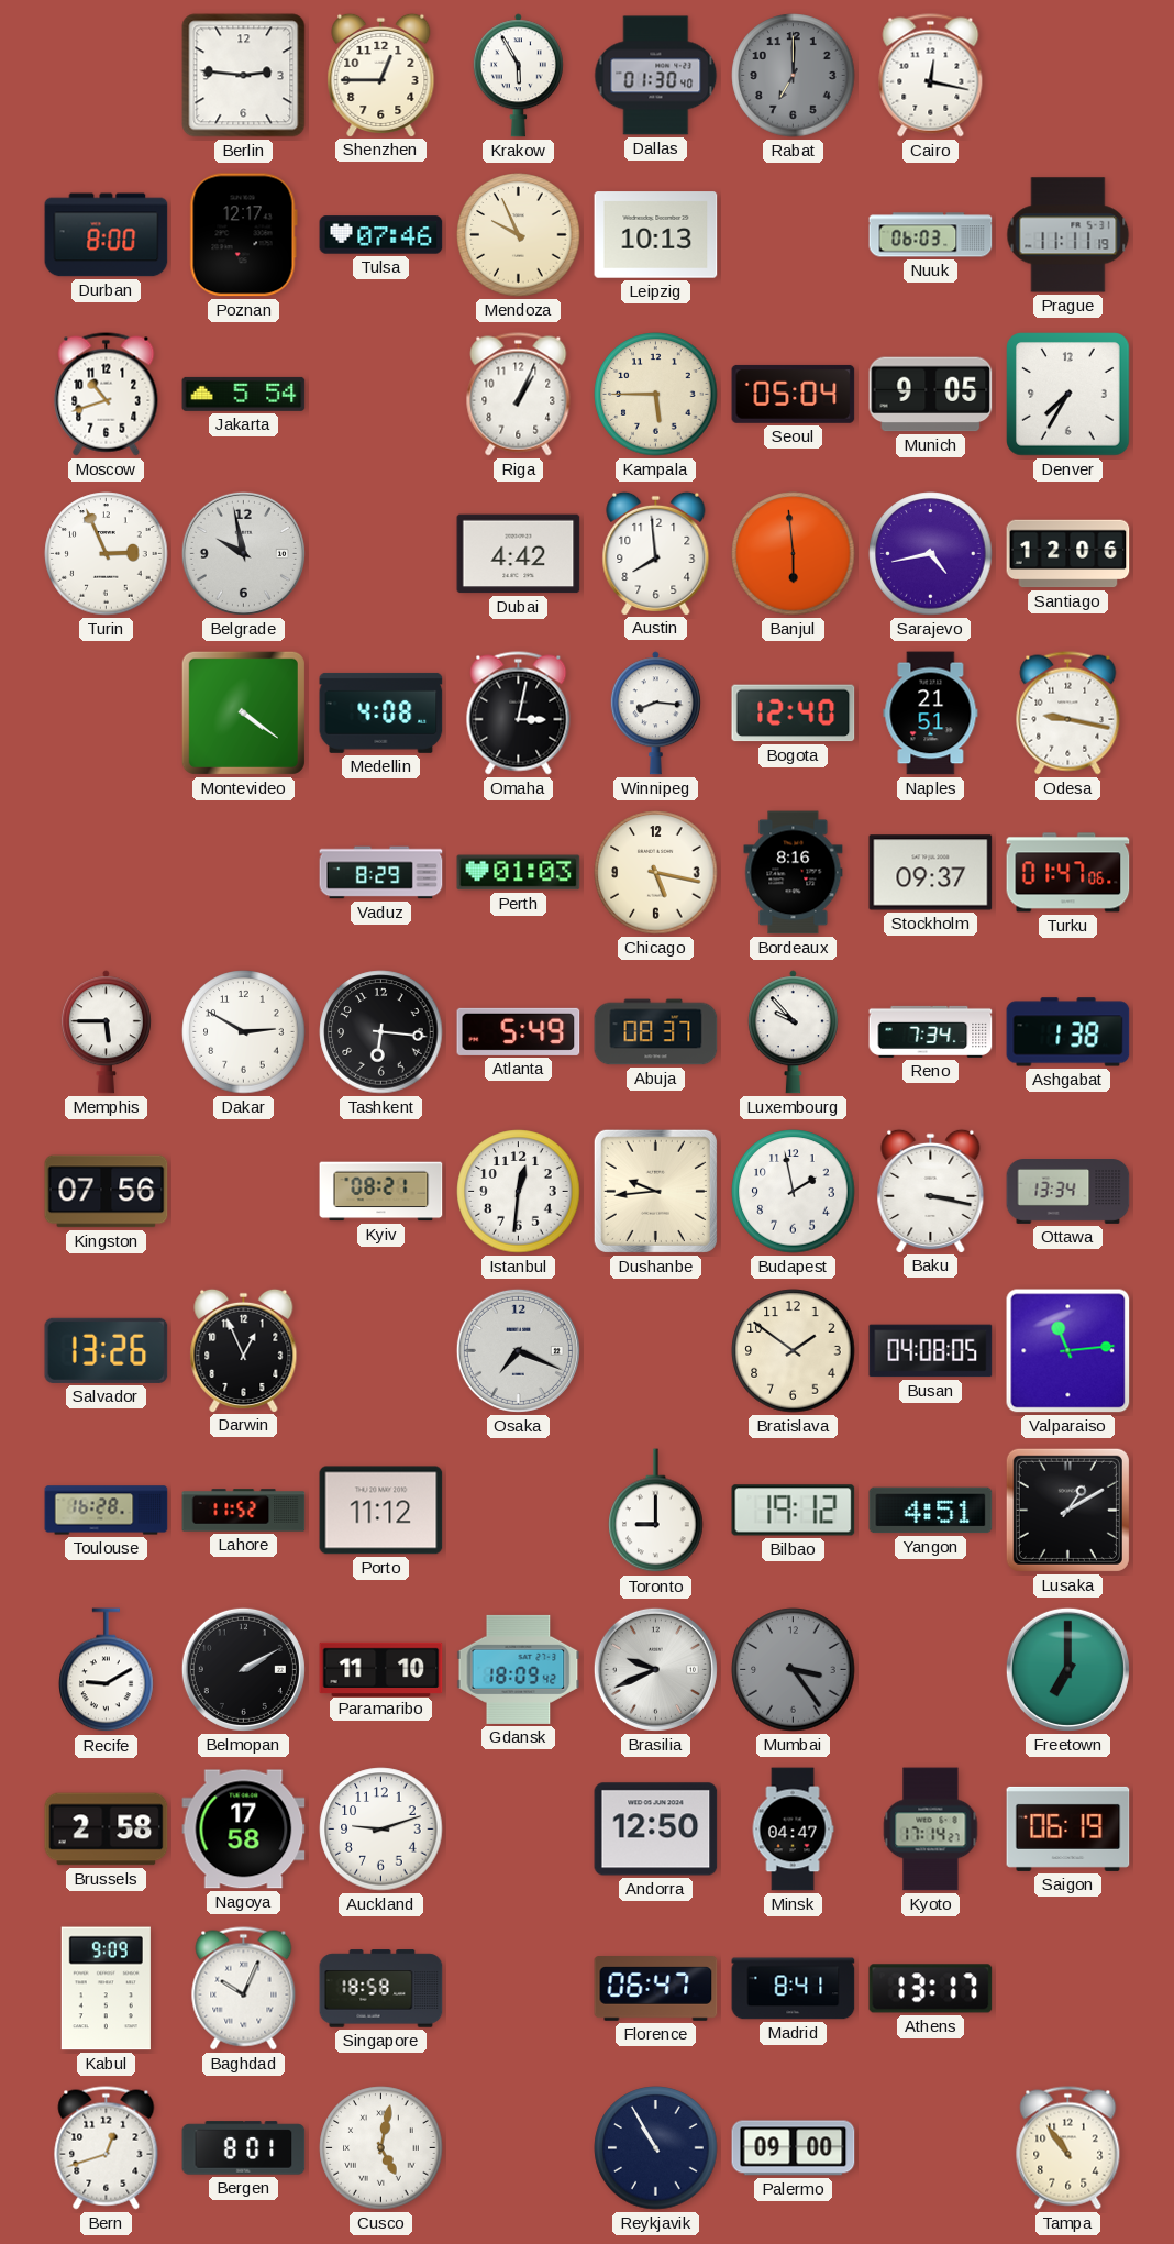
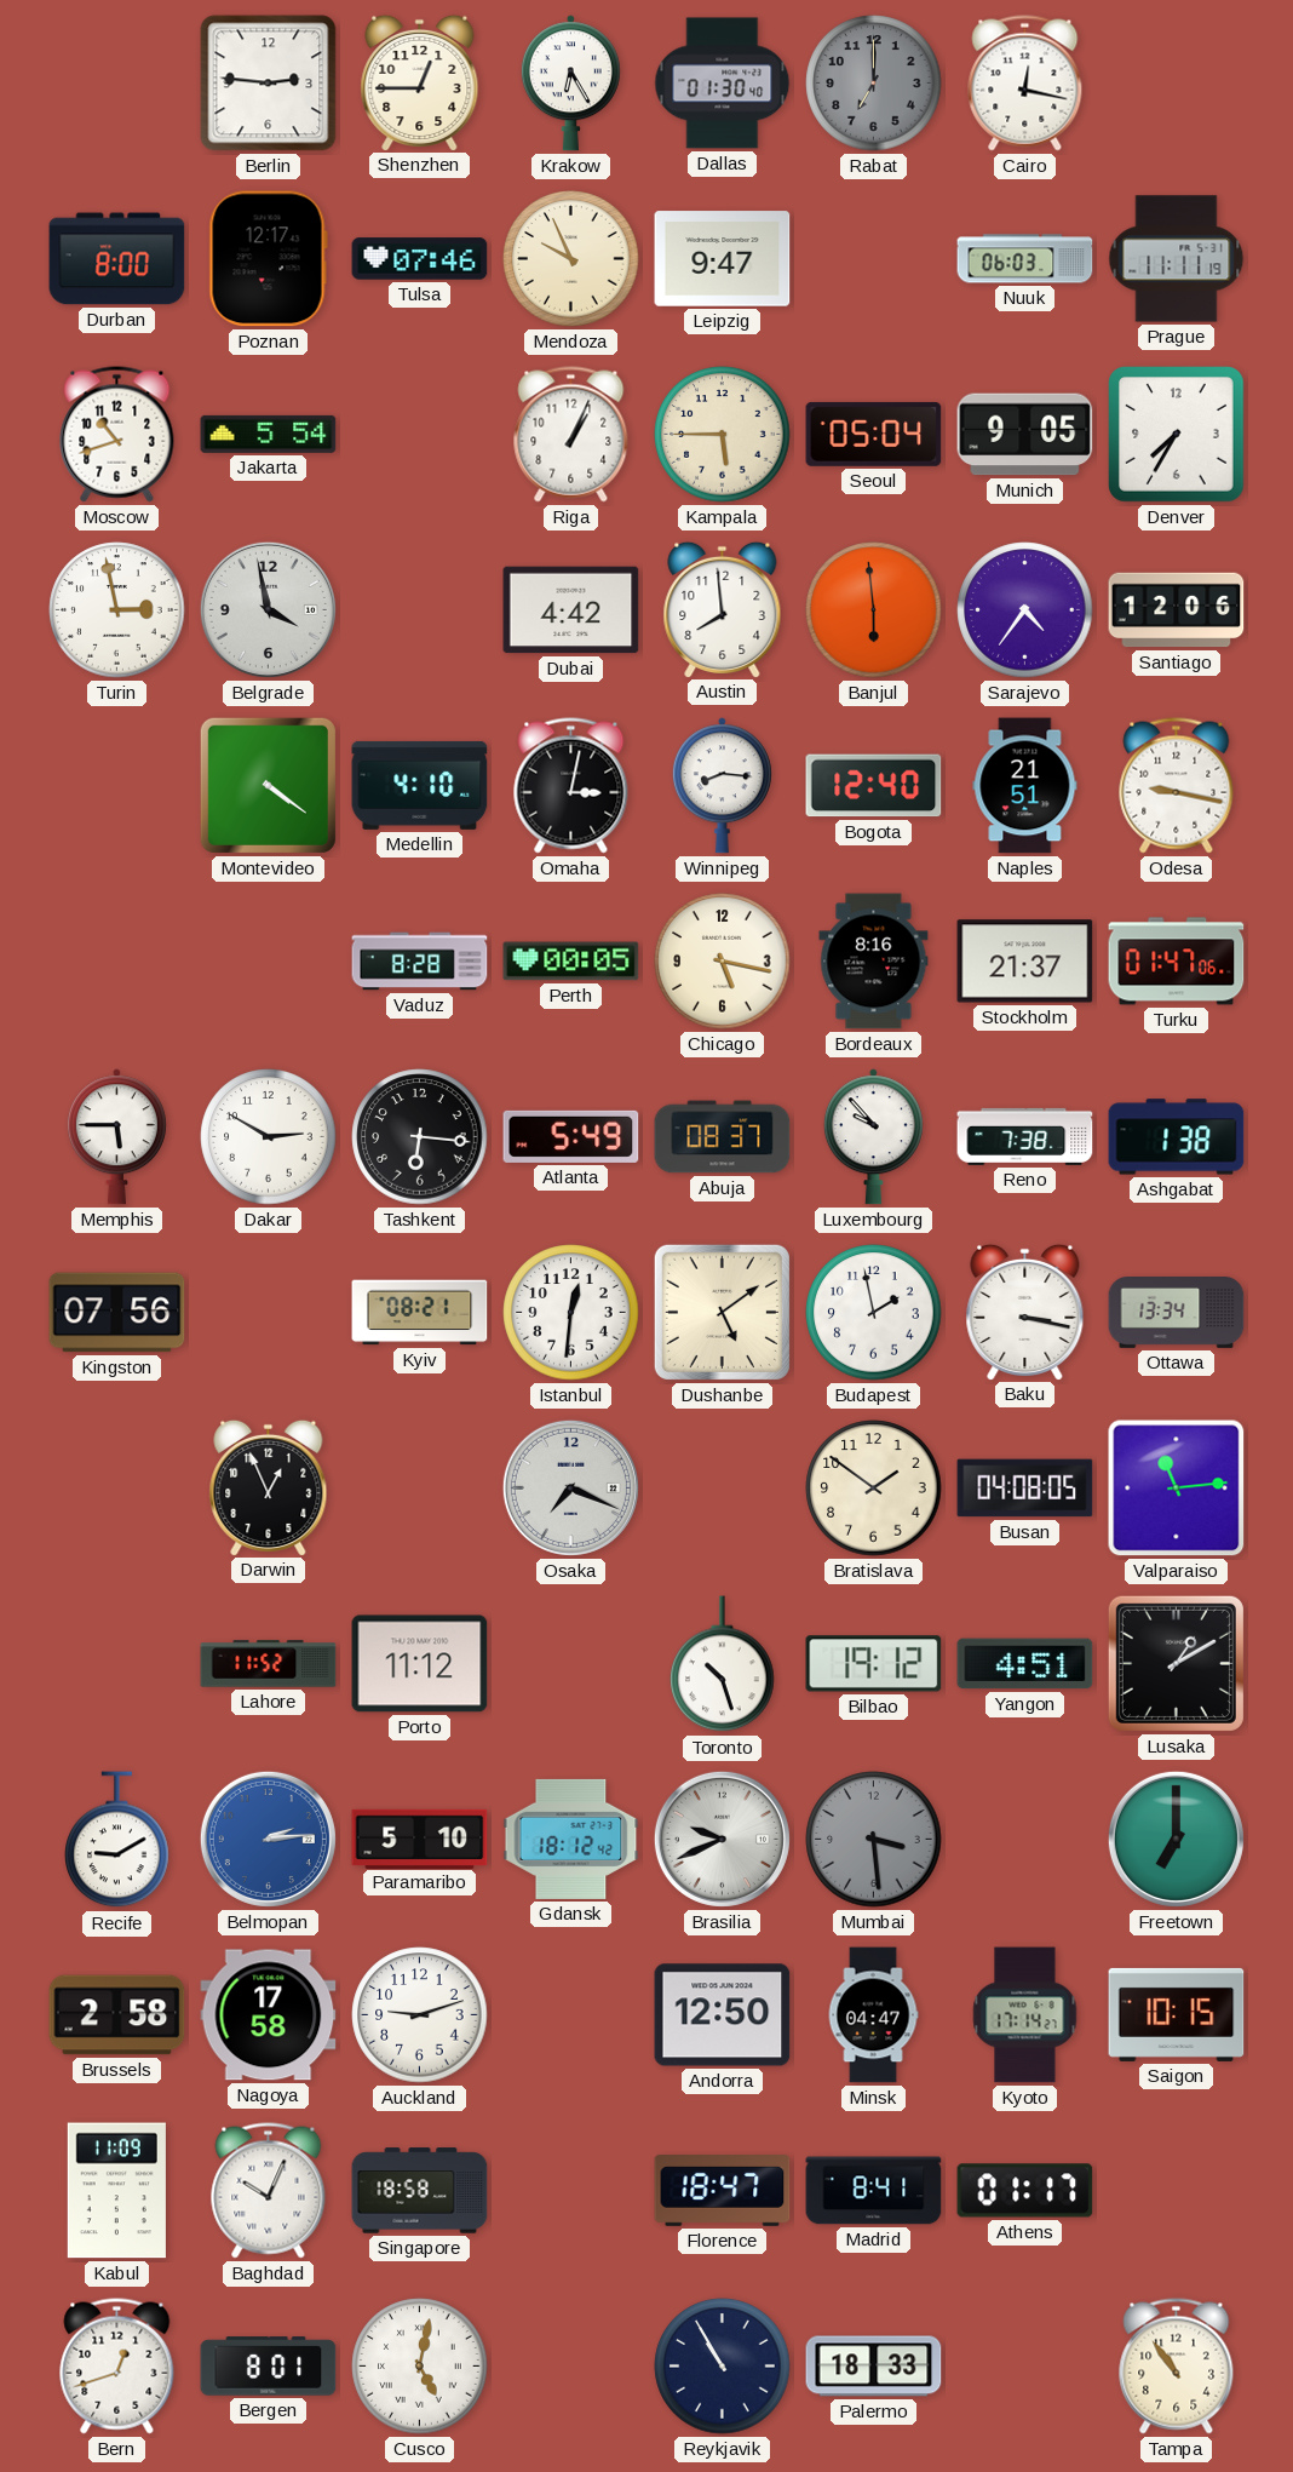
Krakow: 5:55 -> 6:25 (570, 84)
Leipzig: 10:13 -> 9:47 (723, 259)
Turin: 2:56 -> 2:58 (117, 610)
Belgrade: 9:58 -> 3:58 (268, 609)
Sarajevo: 4:43 -> 4:36 (1025, 610)
Medellin: 4:08 -> 4:10 (420, 785)
Vaduz: 8:29 -> 8:28 (420, 962)
Perth: 01:03 -> 00:05 (571, 962)
Stockholm: 09:37 -> 21:37 (1025, 962)
Reno: 7:34 -> 7:38 (1025, 1136)
Dushanbe: 9:44 -> 5:09 (722, 1312)
Salvador: 13:26 -> none (107, 1350)
Toulouse: 16:28 -> none (107, 1511)
Toronto: 9:00 -> 10:27 (723, 1664)
Belmopan: 2:10 -> 2:14 (268, 1839)
Belmopan dial: black -> blue (268, 1839)
Paramaribo: 11:10 -> 5:10 (420, 1839)
Gdansk: 18:09 -> 18:12 (571, 1839)
Mumbai: 3:24 -> 3:29 (874, 1840)
Saigon: 06:19 -> 10:15 (1177, 2014)
Kabul: 9:09 -> 11:09 (116, 2191)
Florence: 06:47 -> 18:47 (723, 2191)
Athens: 13:17 -> 01:17 (1025, 2191)
Palermo: 09:00 -> 18:33 (874, 2367)
